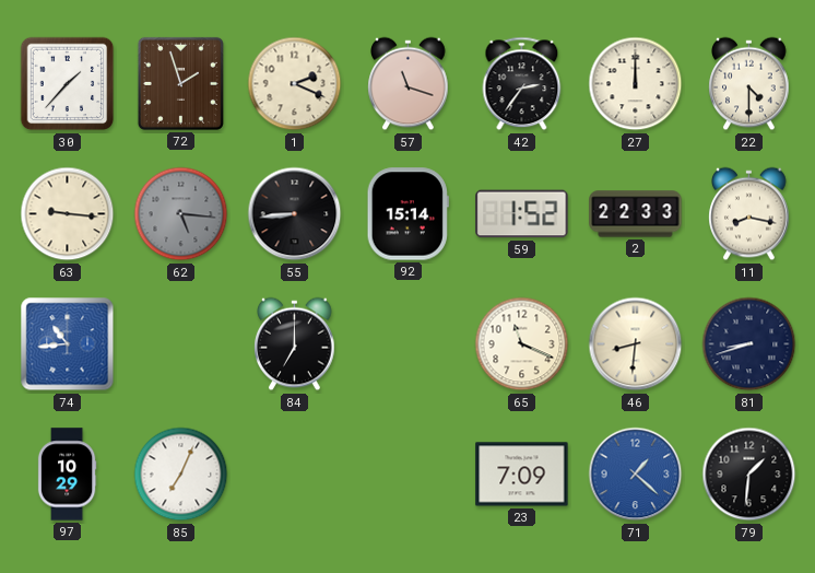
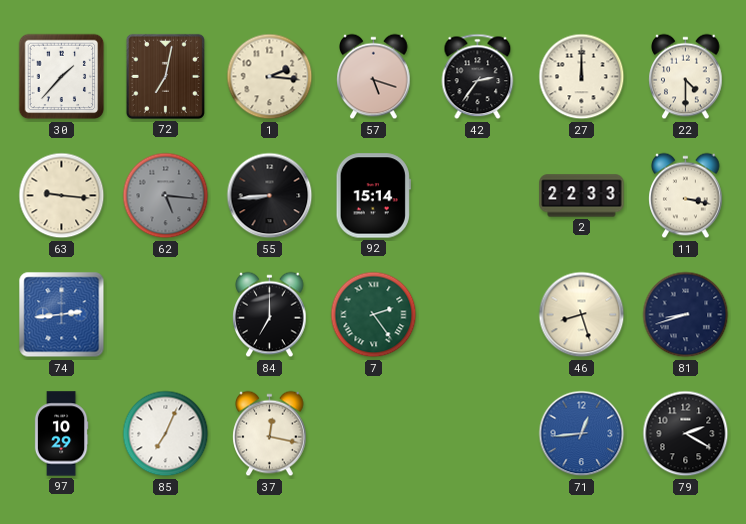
72: 1:57 -> 7:02 (165, 76)
1: 2:19 -> 2:16 (270, 77)
57: 11:18 -> 5:18 (374, 77)
59: 1:52 -> none (522, 214)
11: 8:17 -> 3:17 (686, 196)
74: 10:44 -> 2:44 (62, 315)
7: none -> 2:24 (374, 315)
65: 11:19 -> none (522, 344)
46: 8:31 -> 8:27 (582, 315)
37: none -> 12:17 (270, 434)
23: 7:09 -> none (522, 475)
71: 1:22 -> 12:44 (582, 434)
79: 1:31 -> 2:20 (686, 434)
